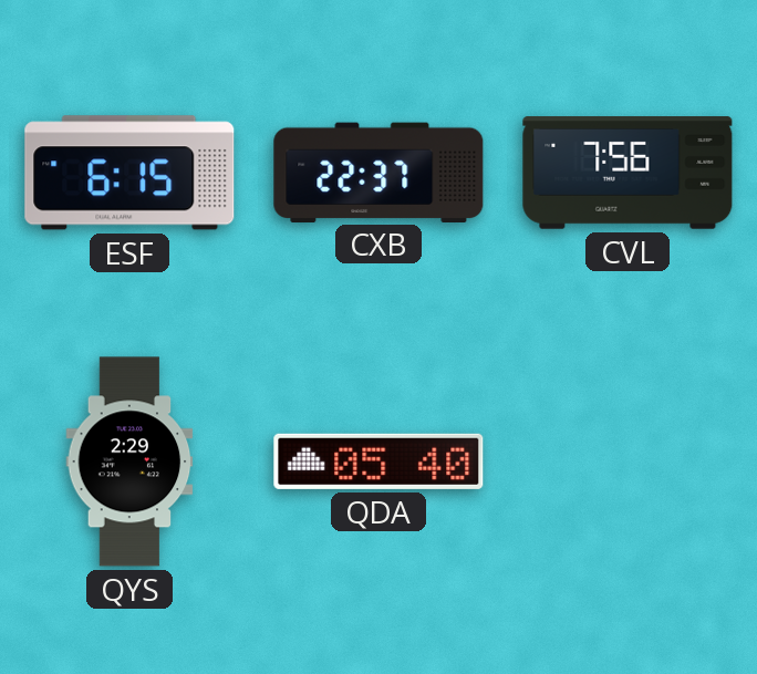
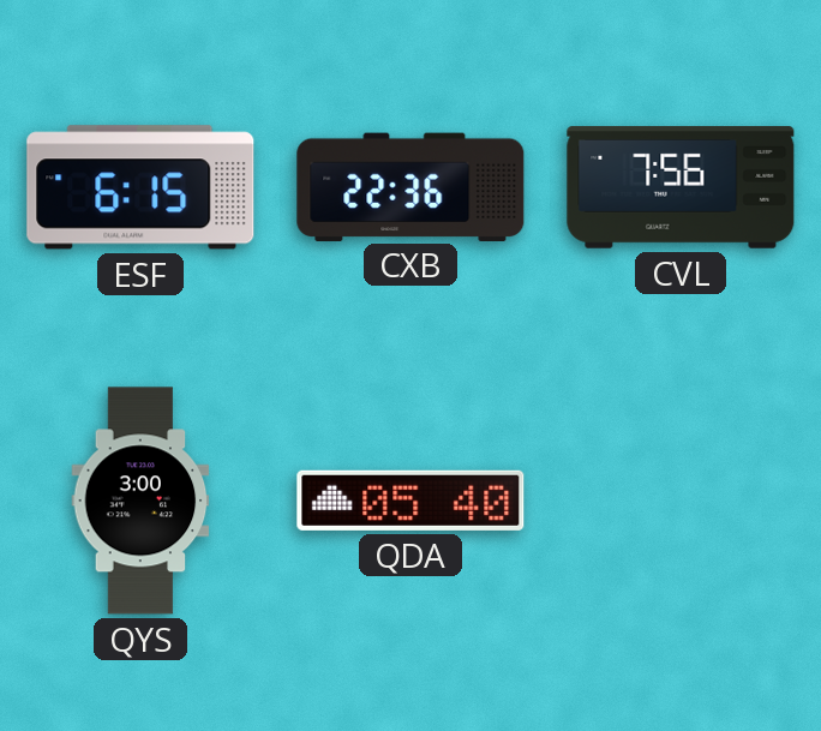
CXB: 22:37 -> 22:36 (410, 186)
QYS: 2:29 -> 3:00 (140, 501)
